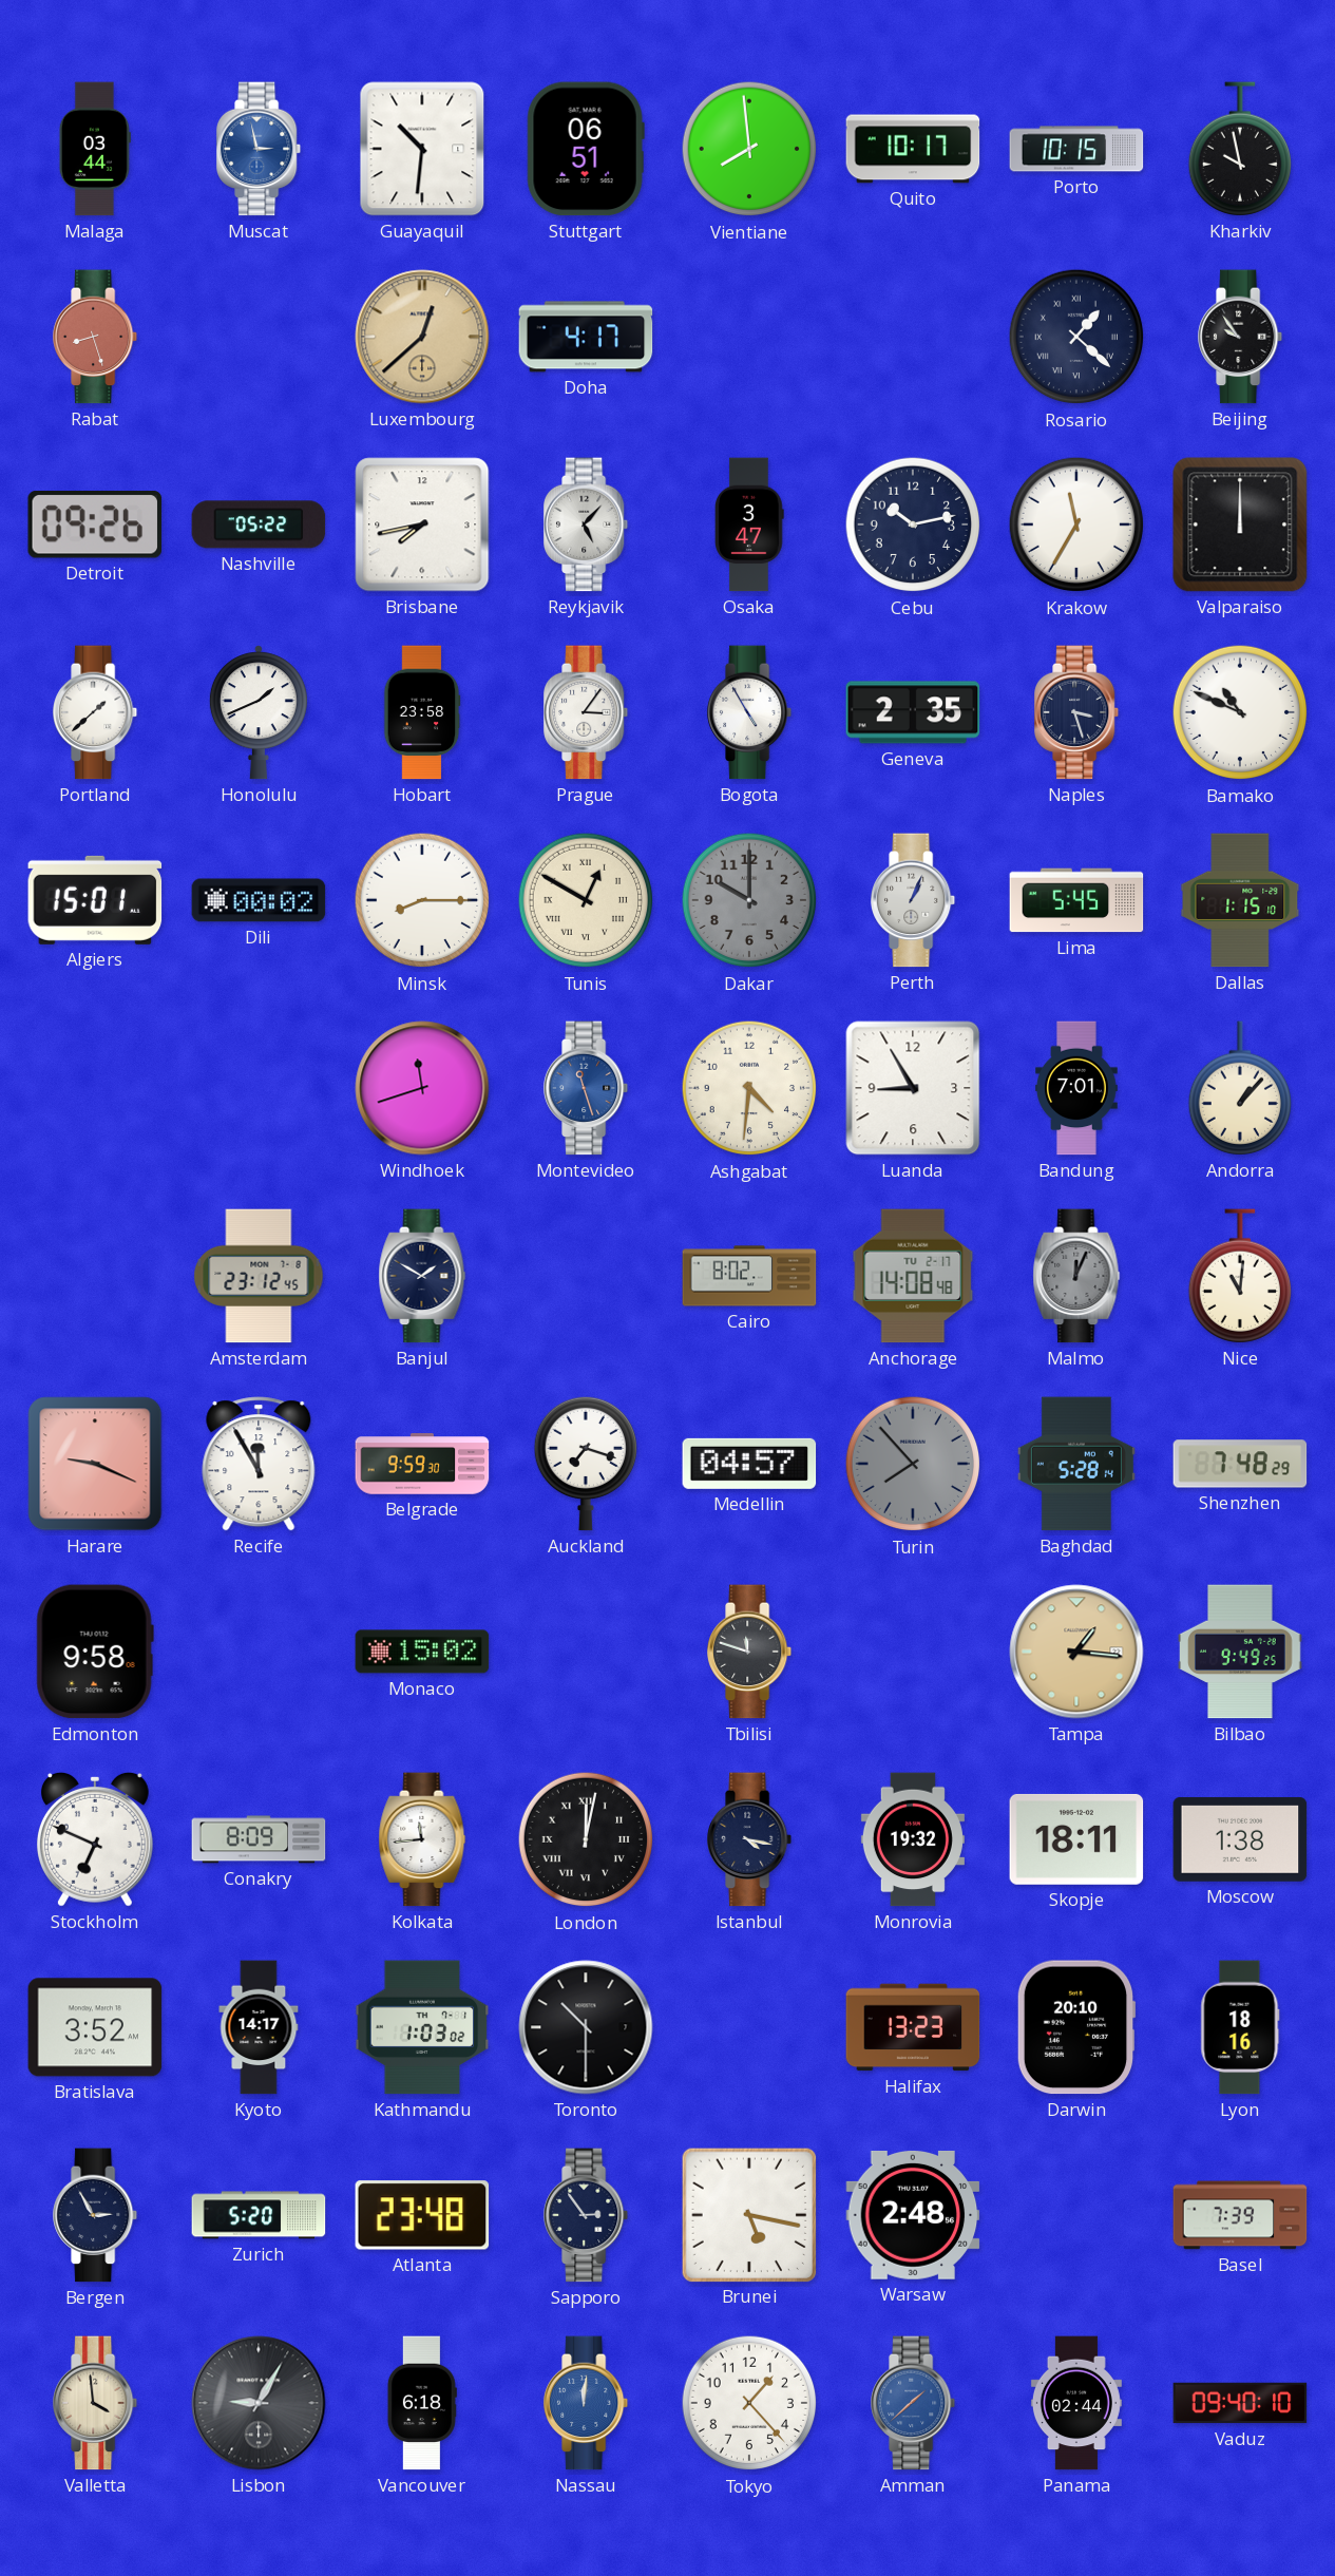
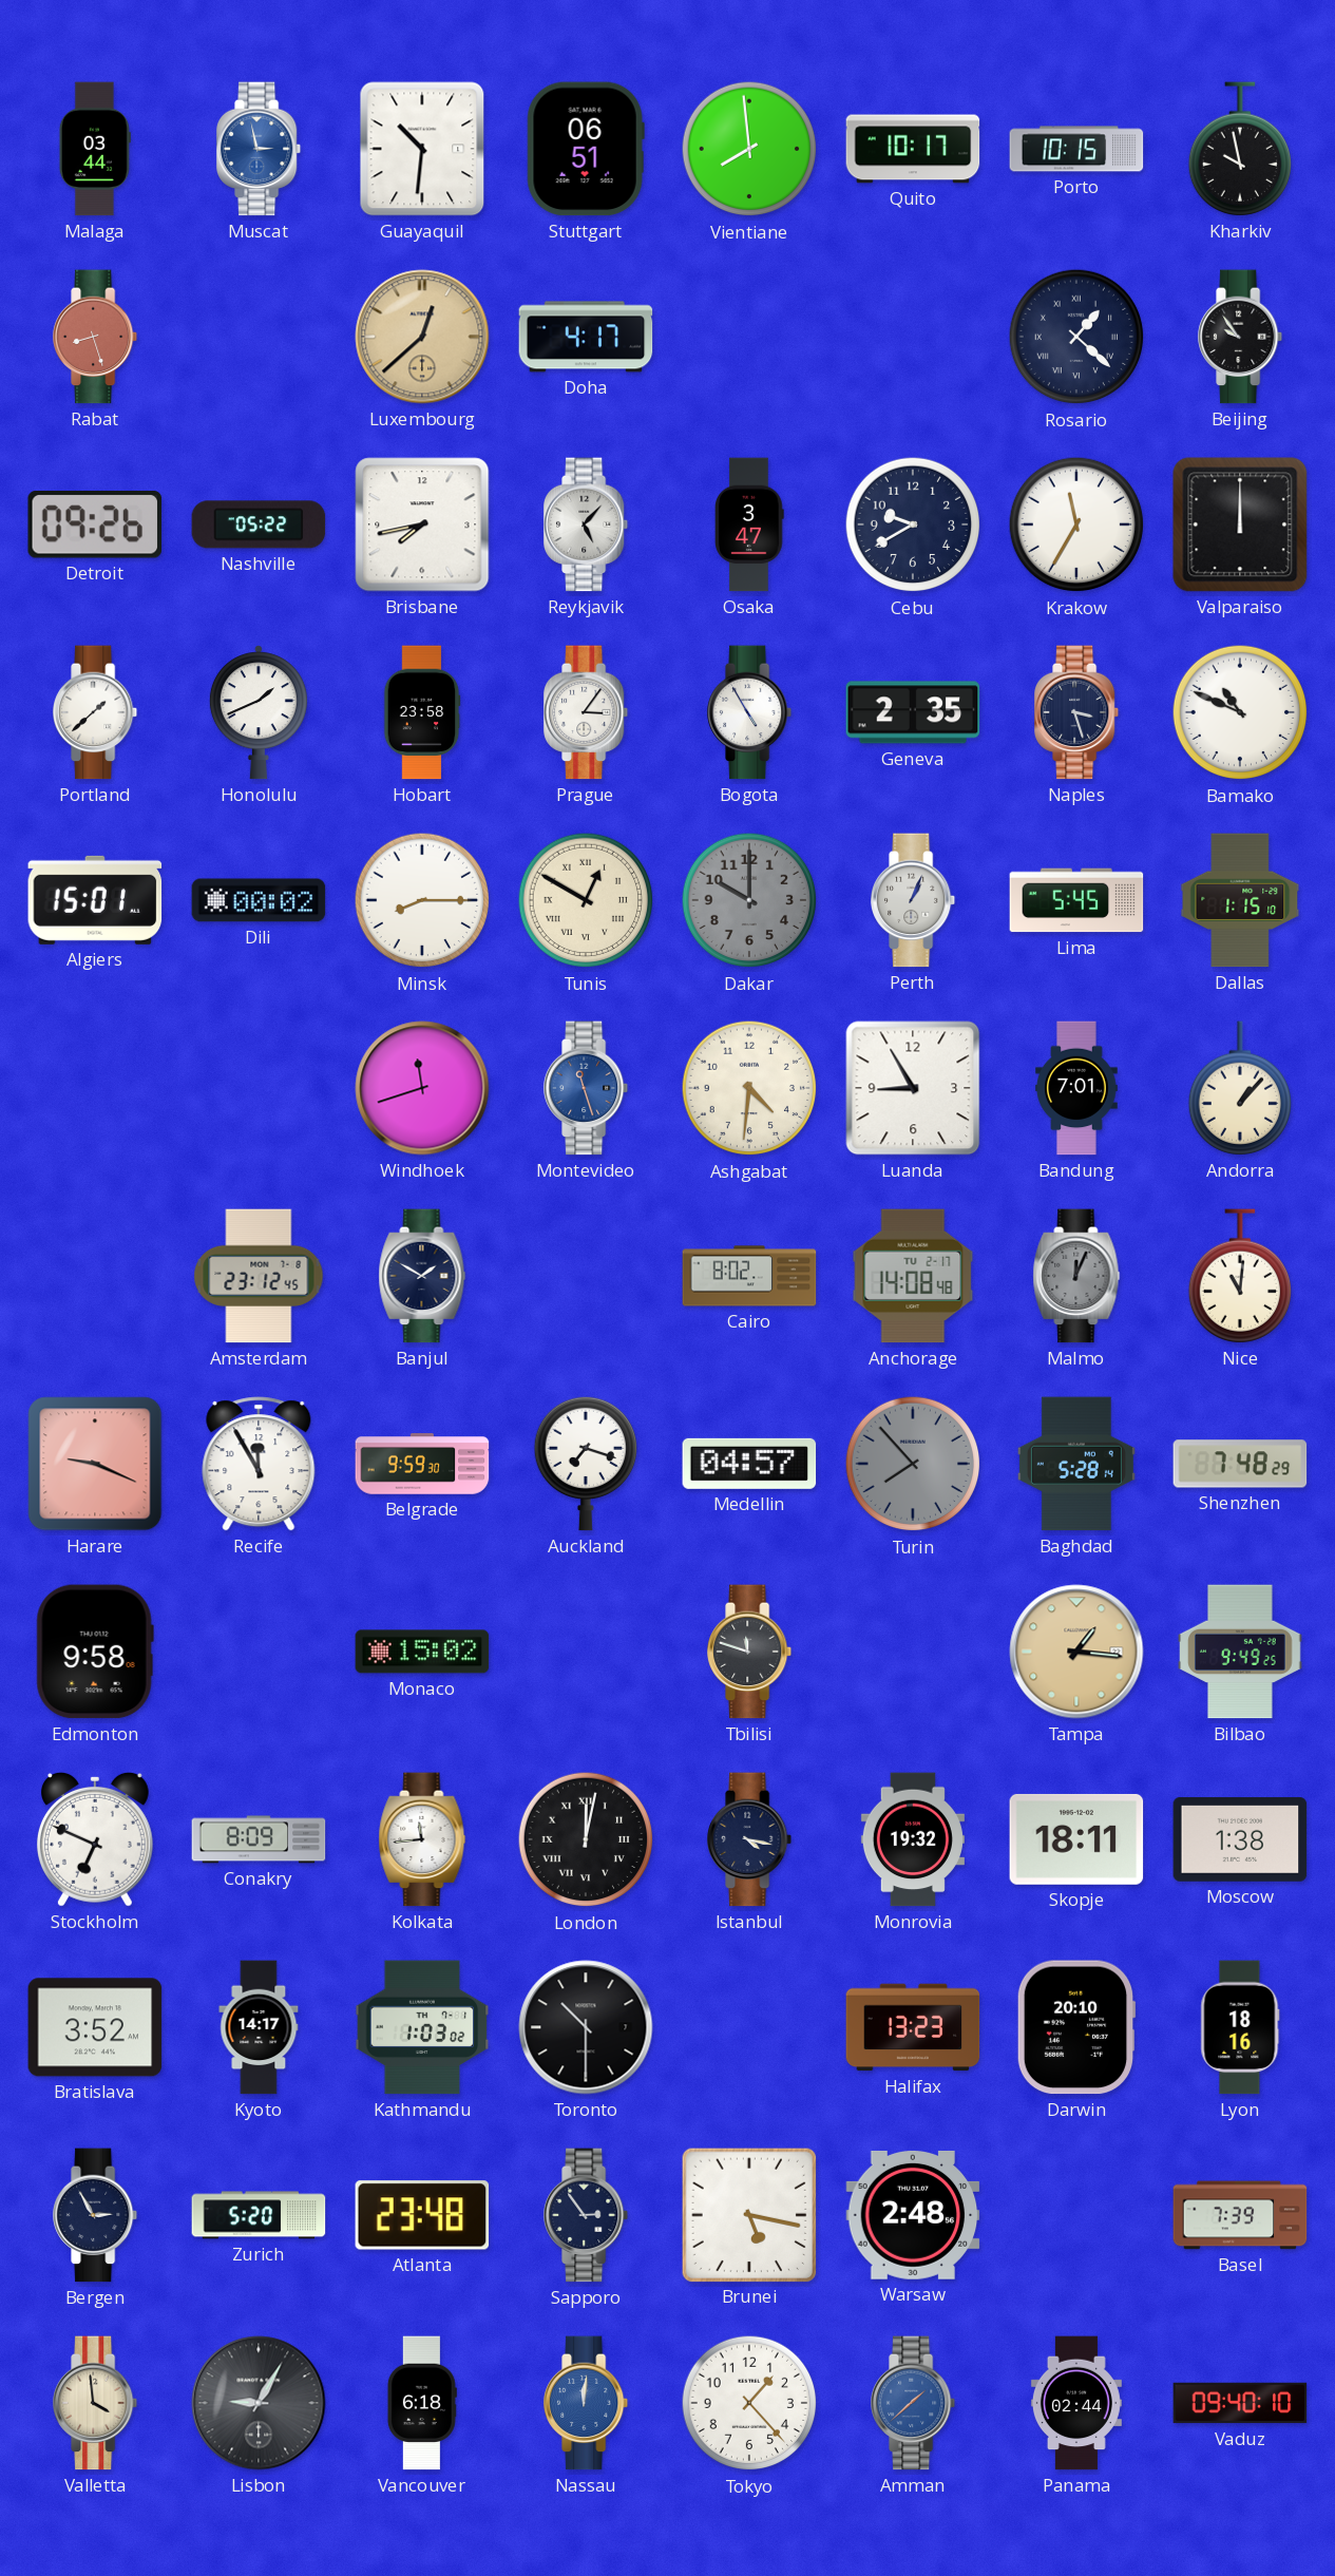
Cebu: 10:13 -> 9:40 (913, 524)
